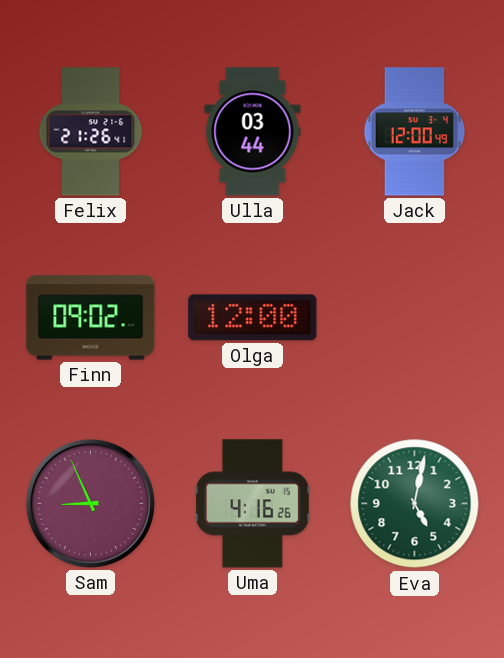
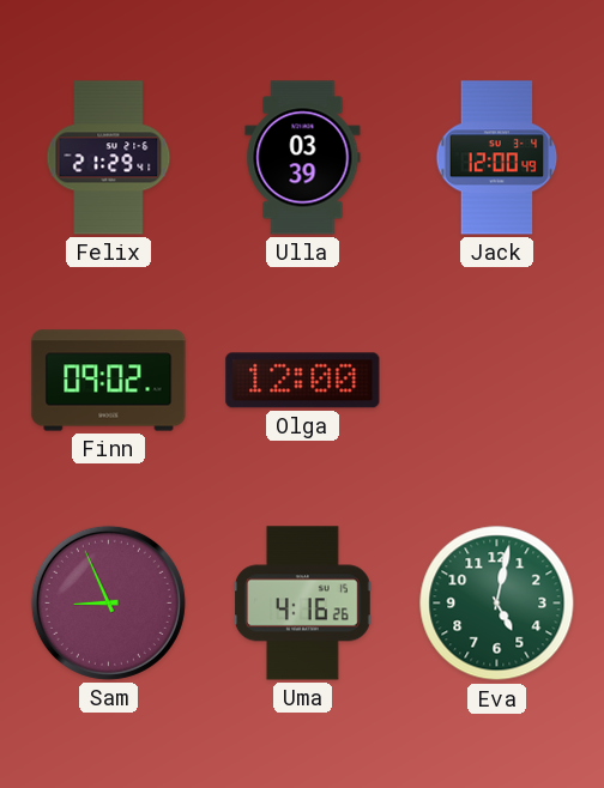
Felix: 21:26 -> 21:29 (109, 158)
Ulla: 03:44 -> 03:39 (303, 158)
